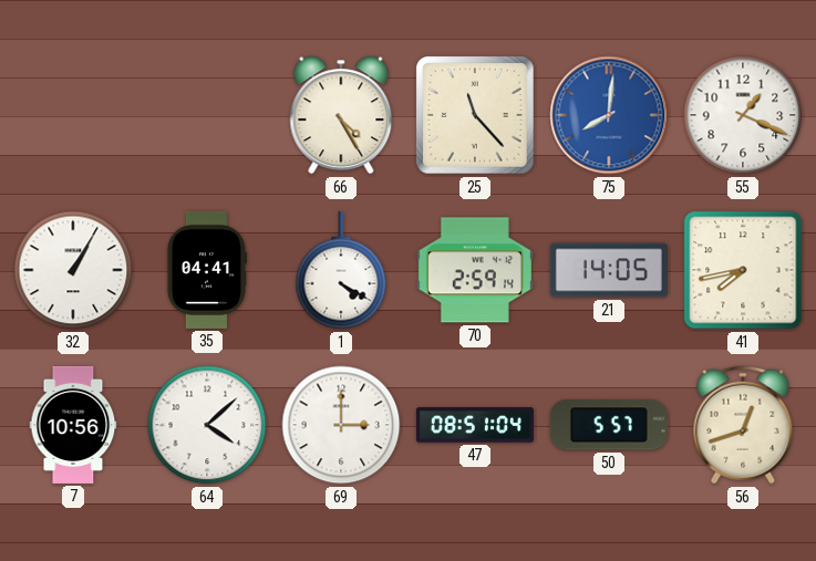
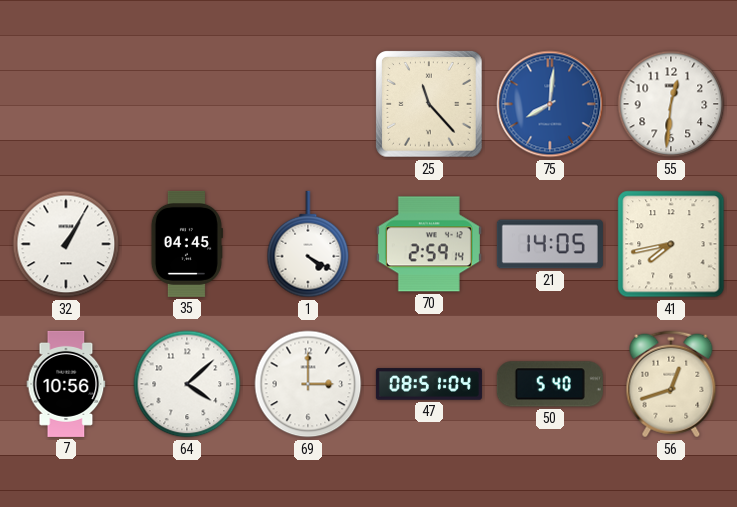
66: 4:25 -> none (341, 115)
55: 1:19 -> 12:31 (671, 104)
35: 04:41 -> 04:45 (186, 244)
50: 5:57 -> 5:40 (550, 384)
